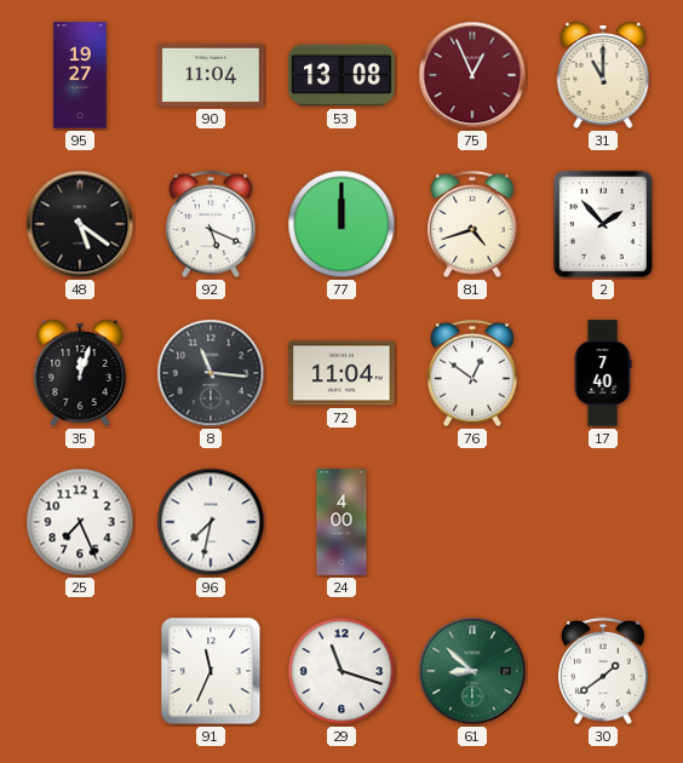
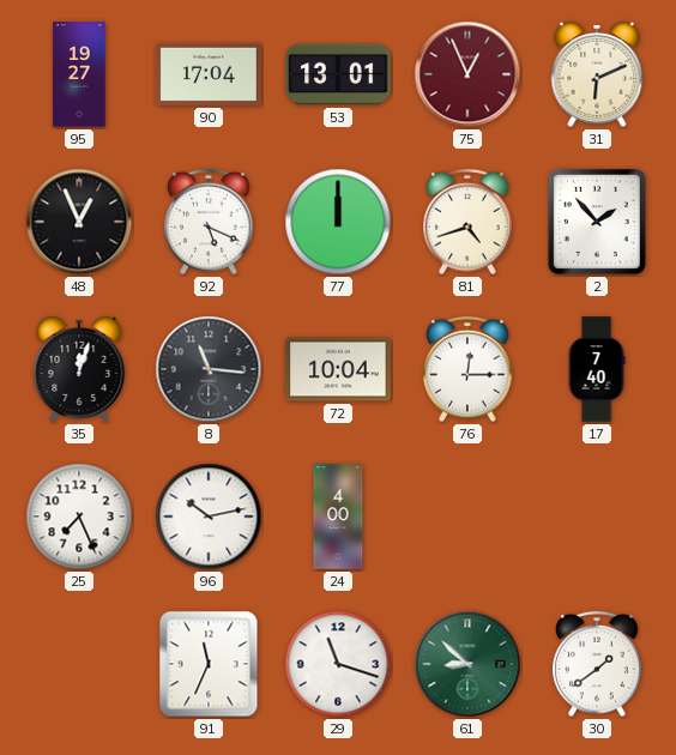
90: 11:04 -> 17:04 (209, 74)
53: 13:08 -> 13:01 (338, 74)
31: 11:00 -> 6:11 (597, 74)
48: 5:21 -> 12:56 (79, 222)
72: 11:04 -> 10:04 (338, 369)
76: 12:51 -> 12:15 (467, 369)
96: 7:32 -> 10:13 (209, 517)
